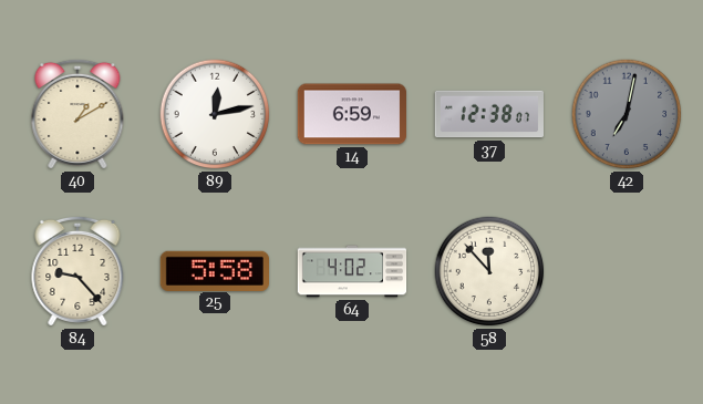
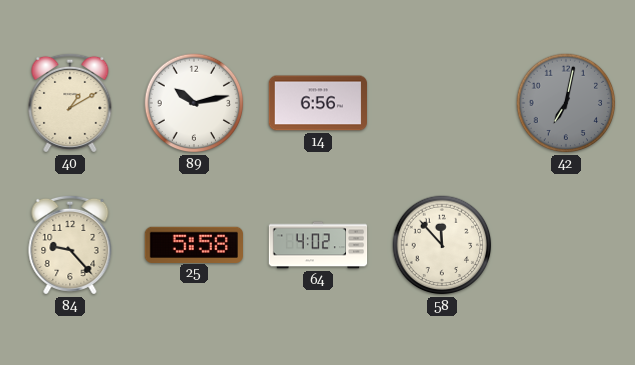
89: 12:13 -> 10:13 (194, 103)
14: 6:59 -> 6:56 (317, 103)
37: 12:38 -> none (488, 114)
